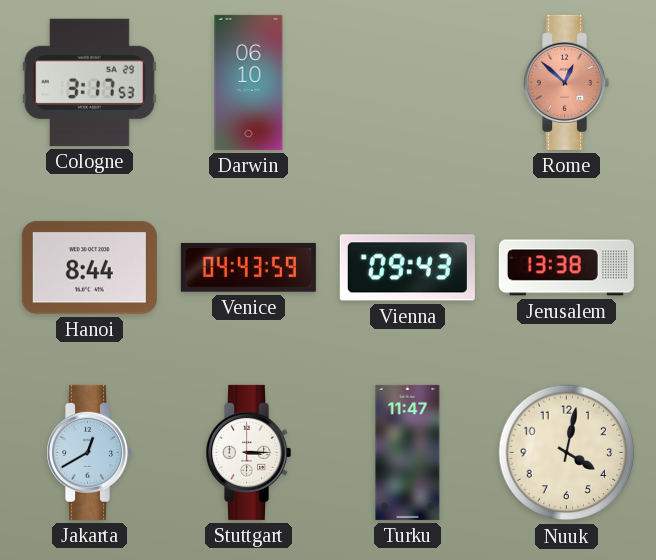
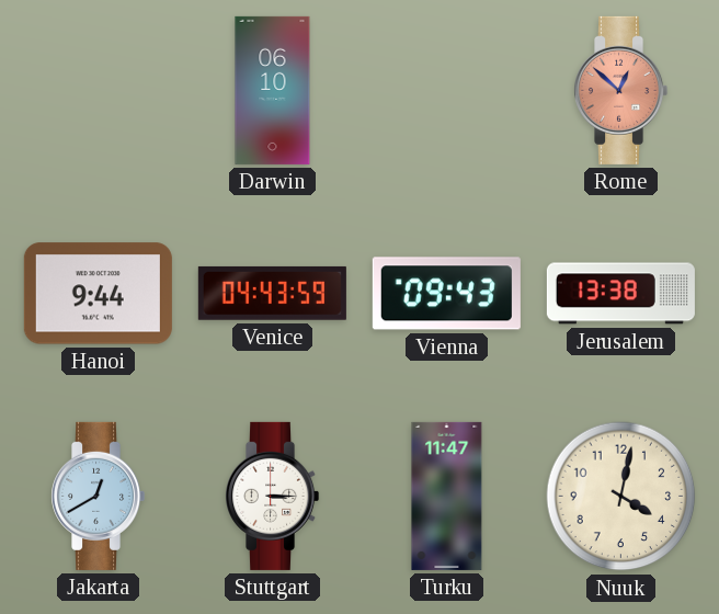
Cologne: 3:17 -> none (89, 82)
Hanoi: 8:44 -> 9:44 (98, 294)
